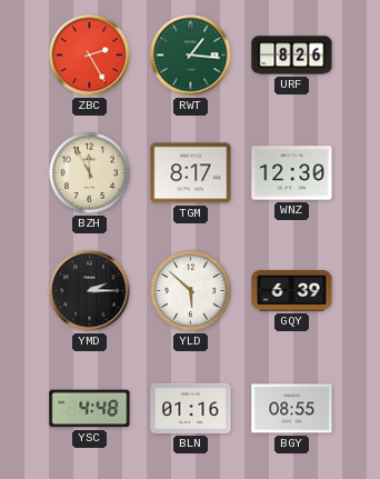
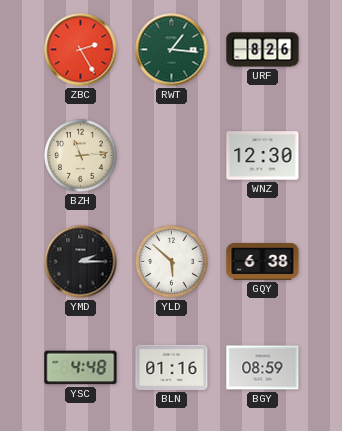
BZH: 11:55 -> 11:14 (81, 156)
TGM: 8:17 -> none (191, 173)
GQY: 6:39 -> 6:38 (263, 261)
BGY: 08:55 -> 08:59 (263, 368)
